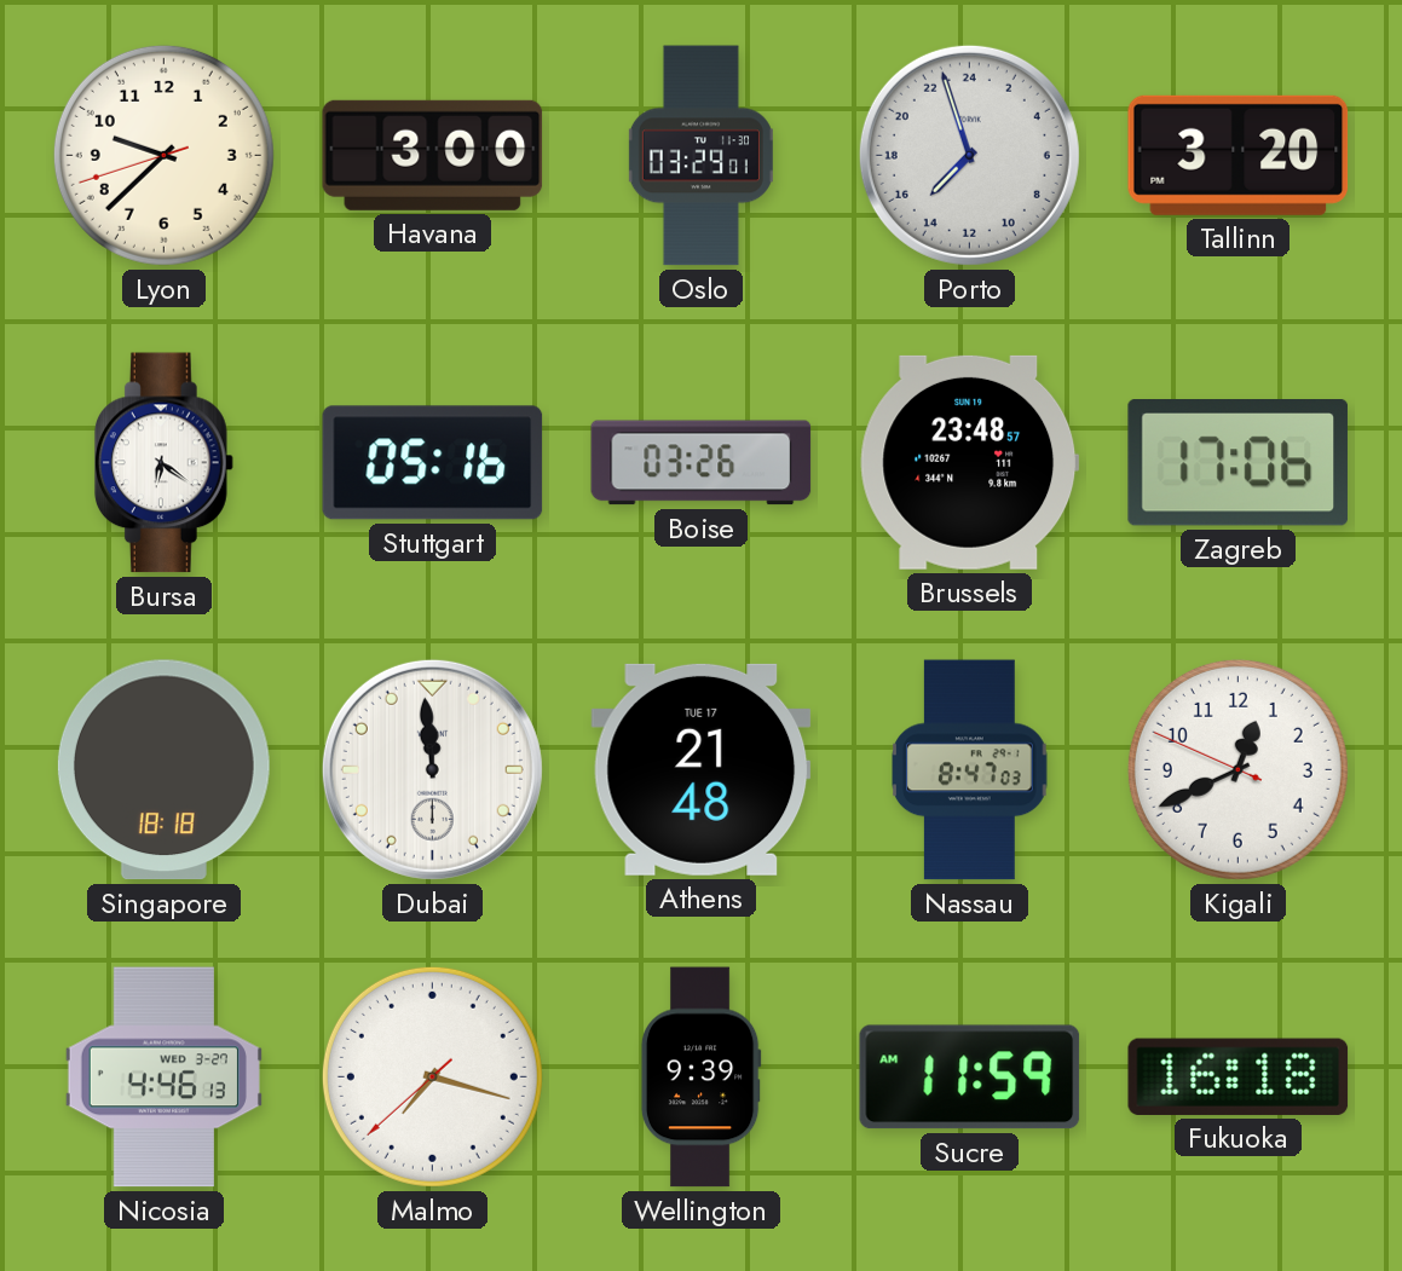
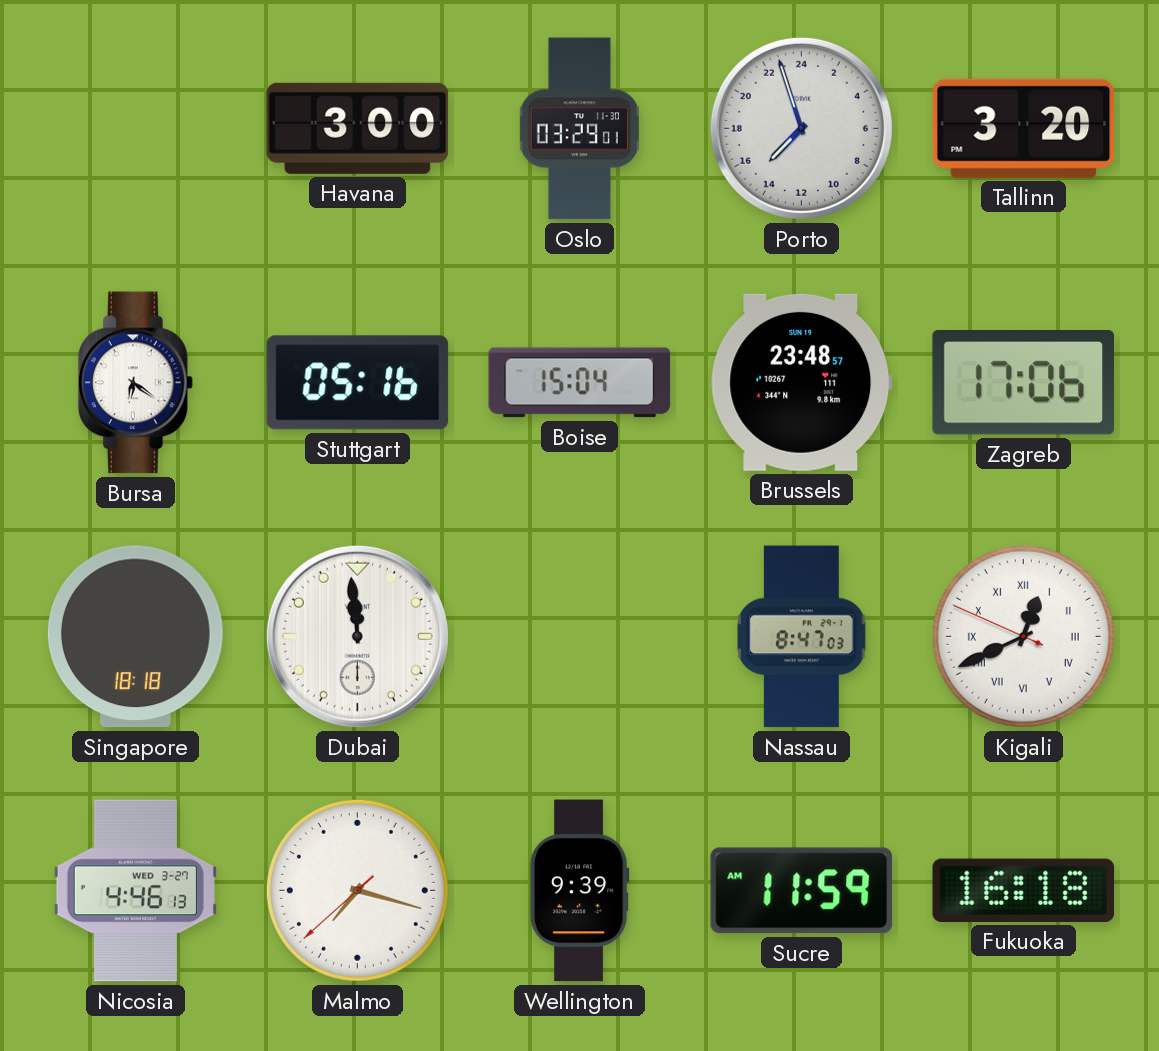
Lyon: 9:37 -> none (163, 155)
Boise: 03:26 -> 15:04 (580, 383)
Athens: 21:48 -> none (702, 769)
Kigali numerals: Arabic -> Roman (1023, 636)
